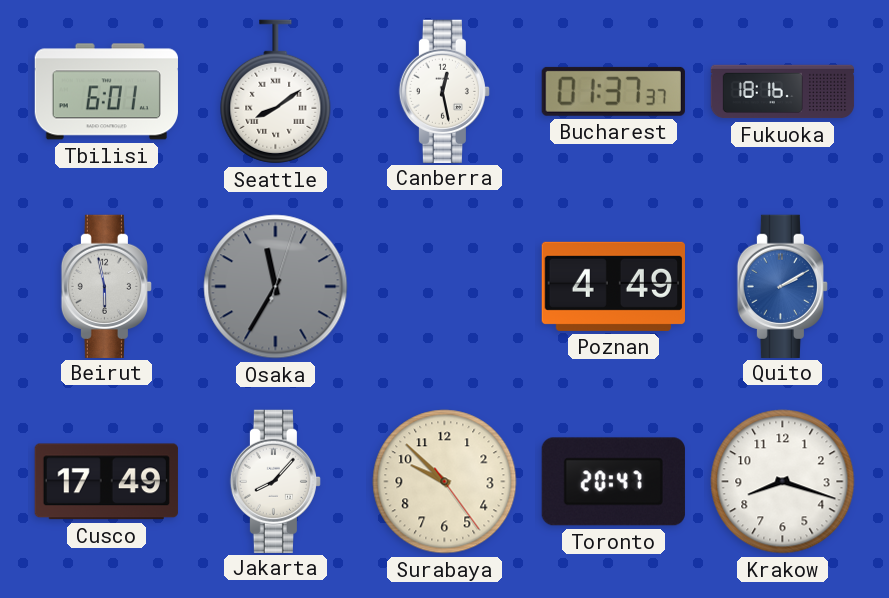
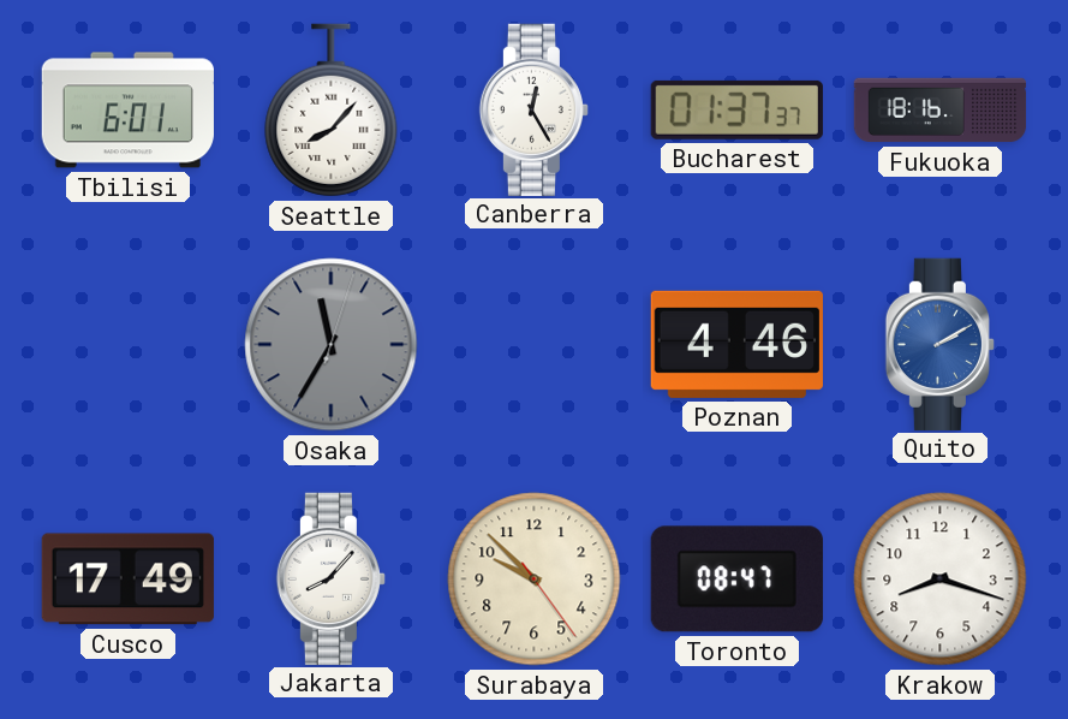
Seattle: 8:09 -> 8:07 (332, 111)
Canberra: 12:28 -> 12:25 (533, 109)
Beirut: 5:58 -> none (106, 286)
Poznan: 4:49 -> 4:46 (736, 344)
Toronto: 20:47 -> 08:47 (736, 580)
